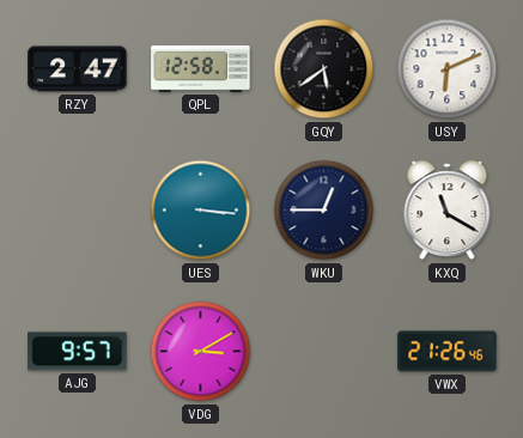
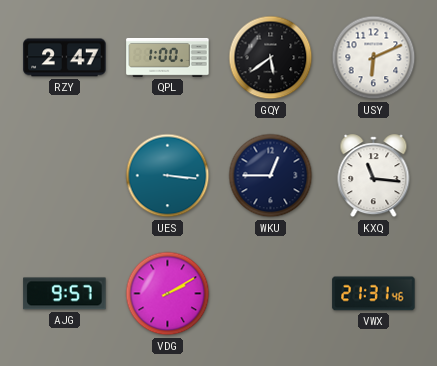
QPL: 12:58 -> 1:00 (168, 58)
KXQ: 11:20 -> 11:16 (374, 176)
VDG: 3:10 -> 2:10 (168, 294)
VWX: 21:26 -> 21:31 (374, 294)
